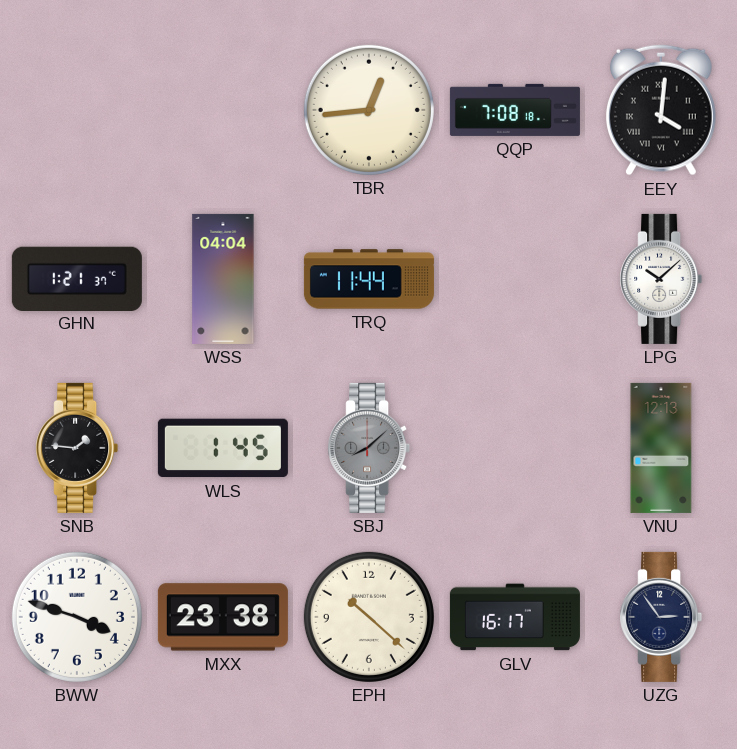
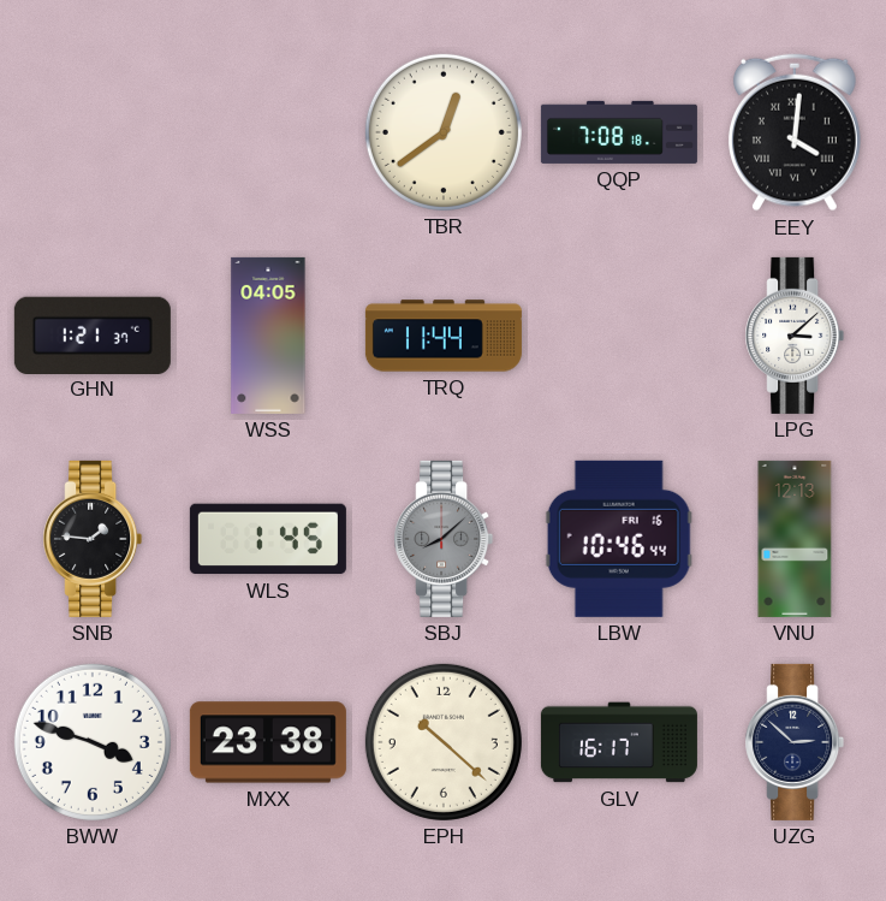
TBR: 12:44 -> 12:39 (444, 132)
WSS: 04:04 -> 04:05 (268, 336)
LPG: 10:08 -> 3:08 (795, 336)
LBW: none -> 10:46 (619, 539)
UZG: 2:54 -> 2:52 (795, 742)
